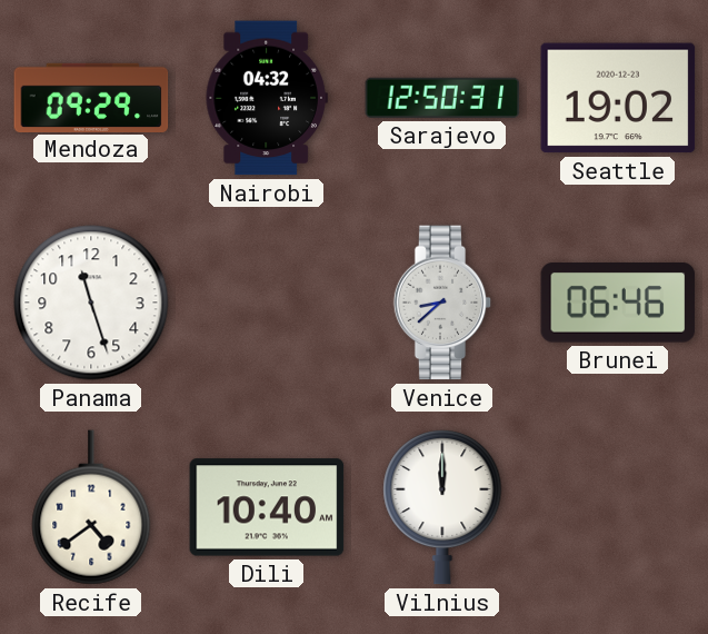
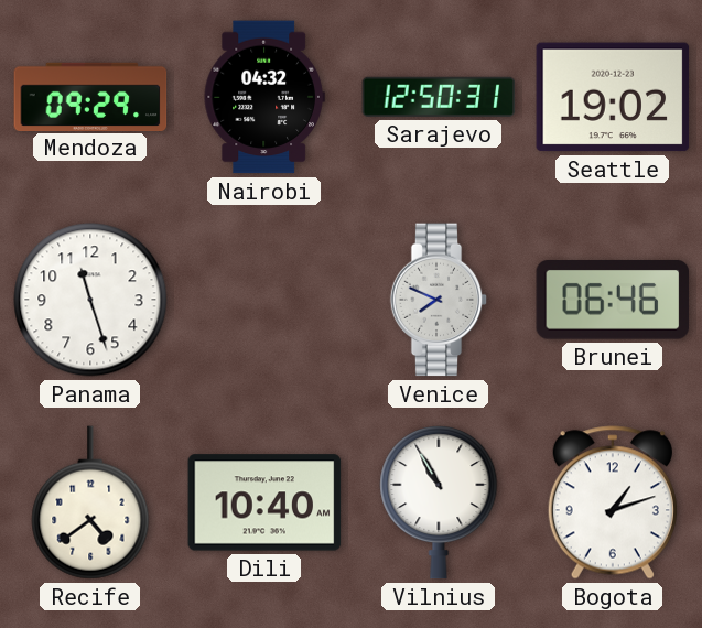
Venice: 8:38 -> 7:49 (439, 300)
Vilnius: 12:00 -> 10:55 (439, 504)
Bogota: none -> 1:12 (613, 502)
